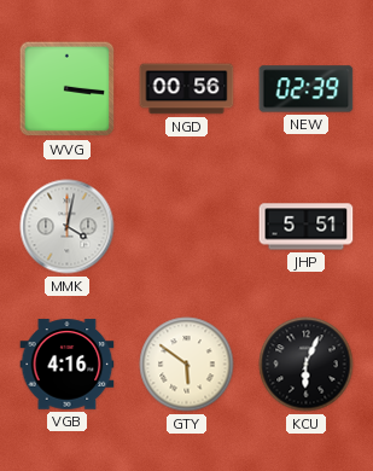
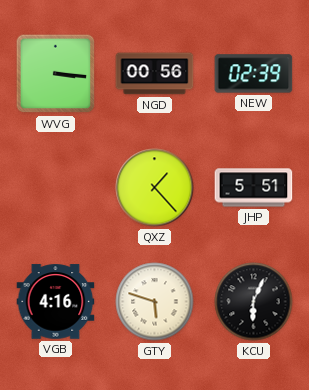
MMK: 4:02 -> none (68, 227)
QXZ: none -> 1:23 (155, 188)
GTY: 5:51 -> 5:48 (155, 302)
